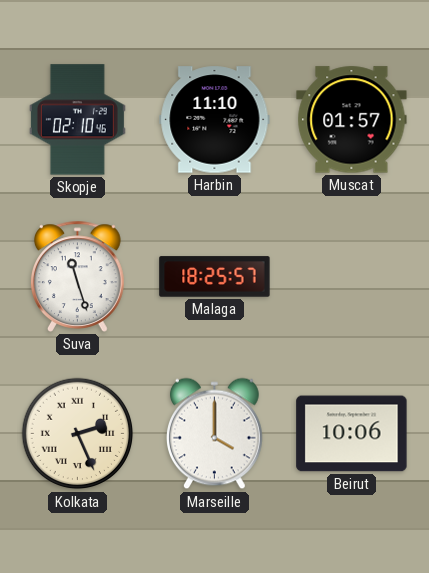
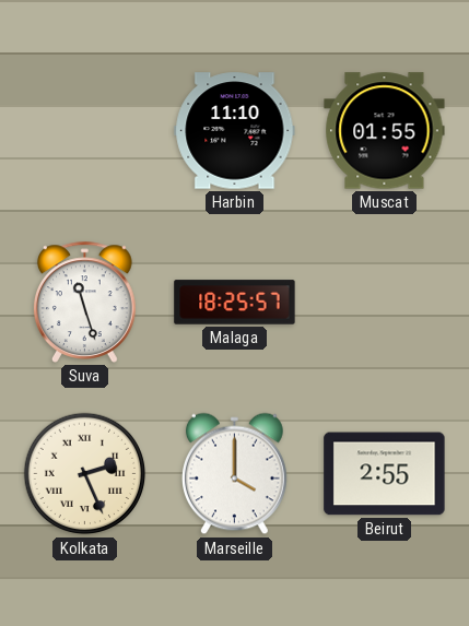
Skopje: 02:10 -> none (77, 120)
Muscat: 01:57 -> 01:55 (385, 131)
Beirut: 10:06 -> 2:55 (385, 474)
